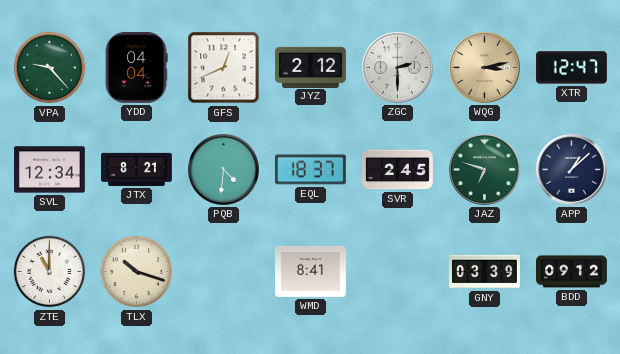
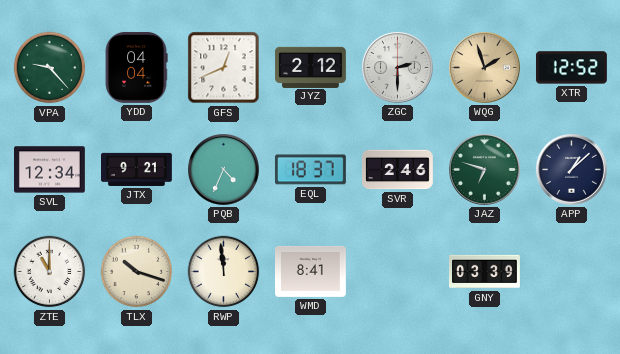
WQG: 3:13 -> 1:57 (485, 68)
XTR: 12:47 -> 12:52 (572, 68)
JTX: 8:21 -> 9:21 (137, 169)
PQB: 4:31 -> 4:34 (224, 170)
SVR: 2:45 -> 2:46 (398, 170)
RWP: none -> 11:59 (224, 272)
BDD: 09:12 -> none (572, 272)
